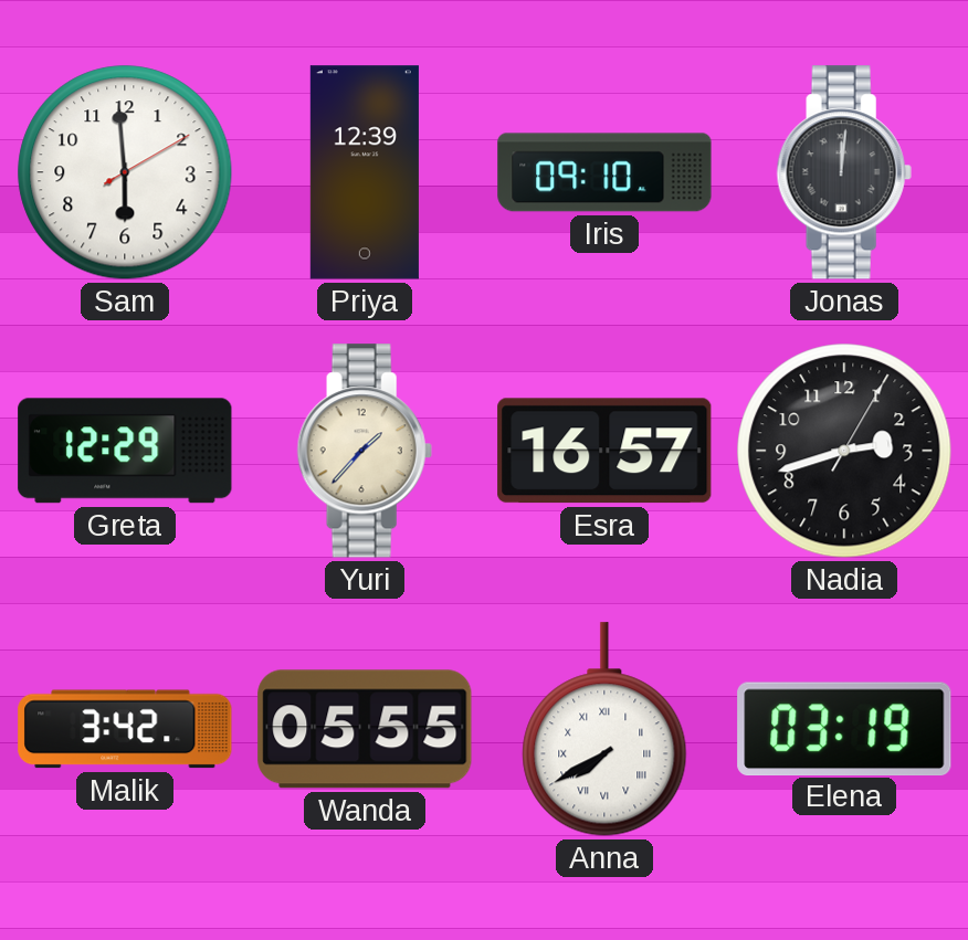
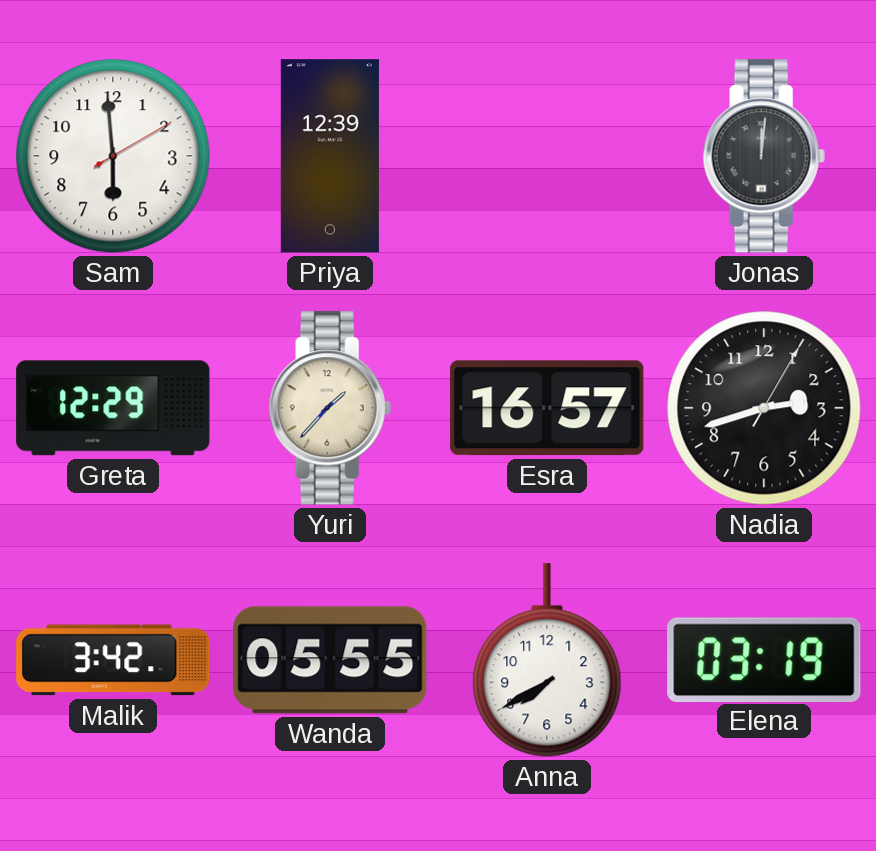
Iris: 09:10 -> none (604, 172)
Anna numerals: Roman -> Arabic (547, 660)
